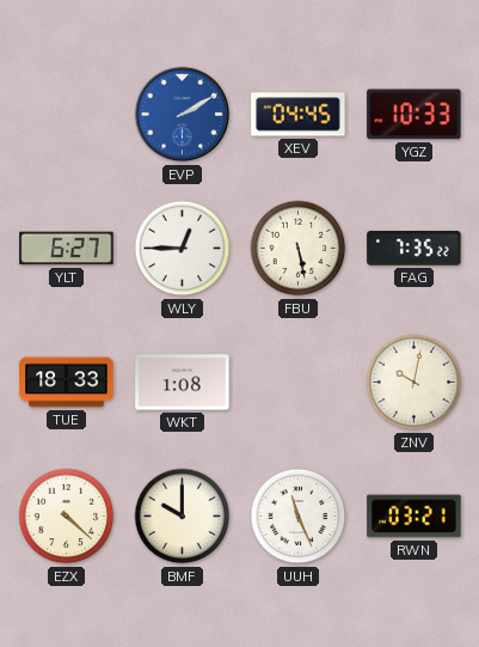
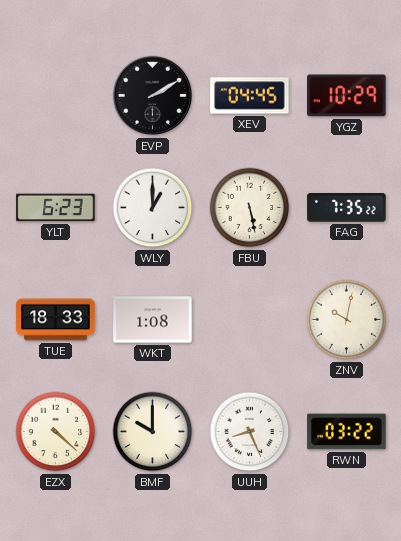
EVP dial: blue -> black (153, 96)
YGZ: 10:33 -> 10:29 (347, 96)
YLT: 6:27 -> 6:23 (56, 208)
WLY: 12:45 -> 1:00 (153, 208)
UUH: 11:26 -> 8:26 (250, 432)
RWN: 03:21 -> 03:22 (347, 432)
